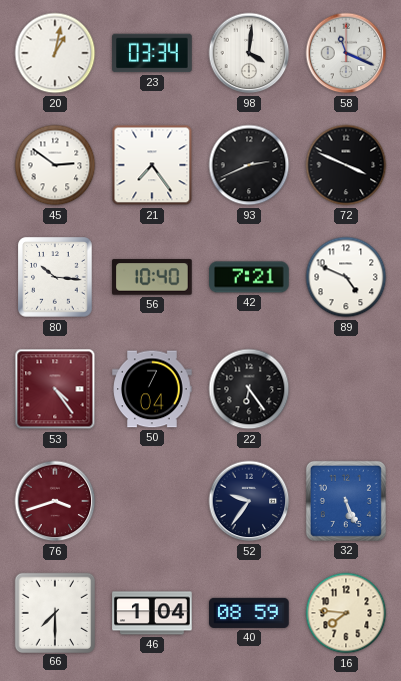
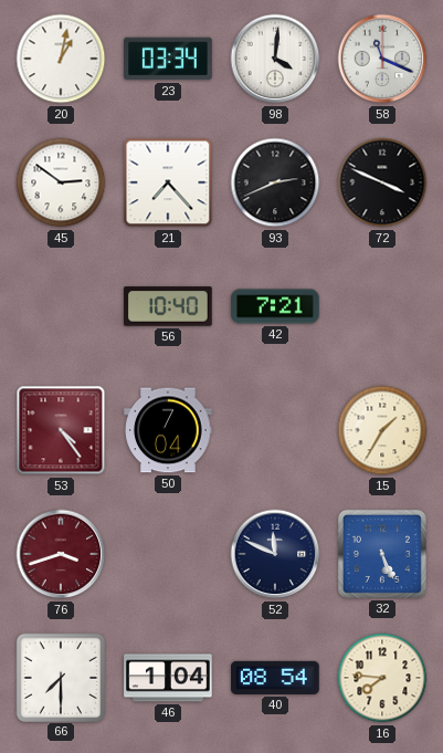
21: 7:24 -> 7:23 (168, 182)
80: 10:16 -> none (55, 277)
89: 4:49 -> none (346, 277)
22: 6:24 -> none (249, 389)
15: none -> 1:35 (382, 430)
52: 9:36 -> 11:49 (275, 554)
40: 08:59 -> 08:54 (275, 678)
